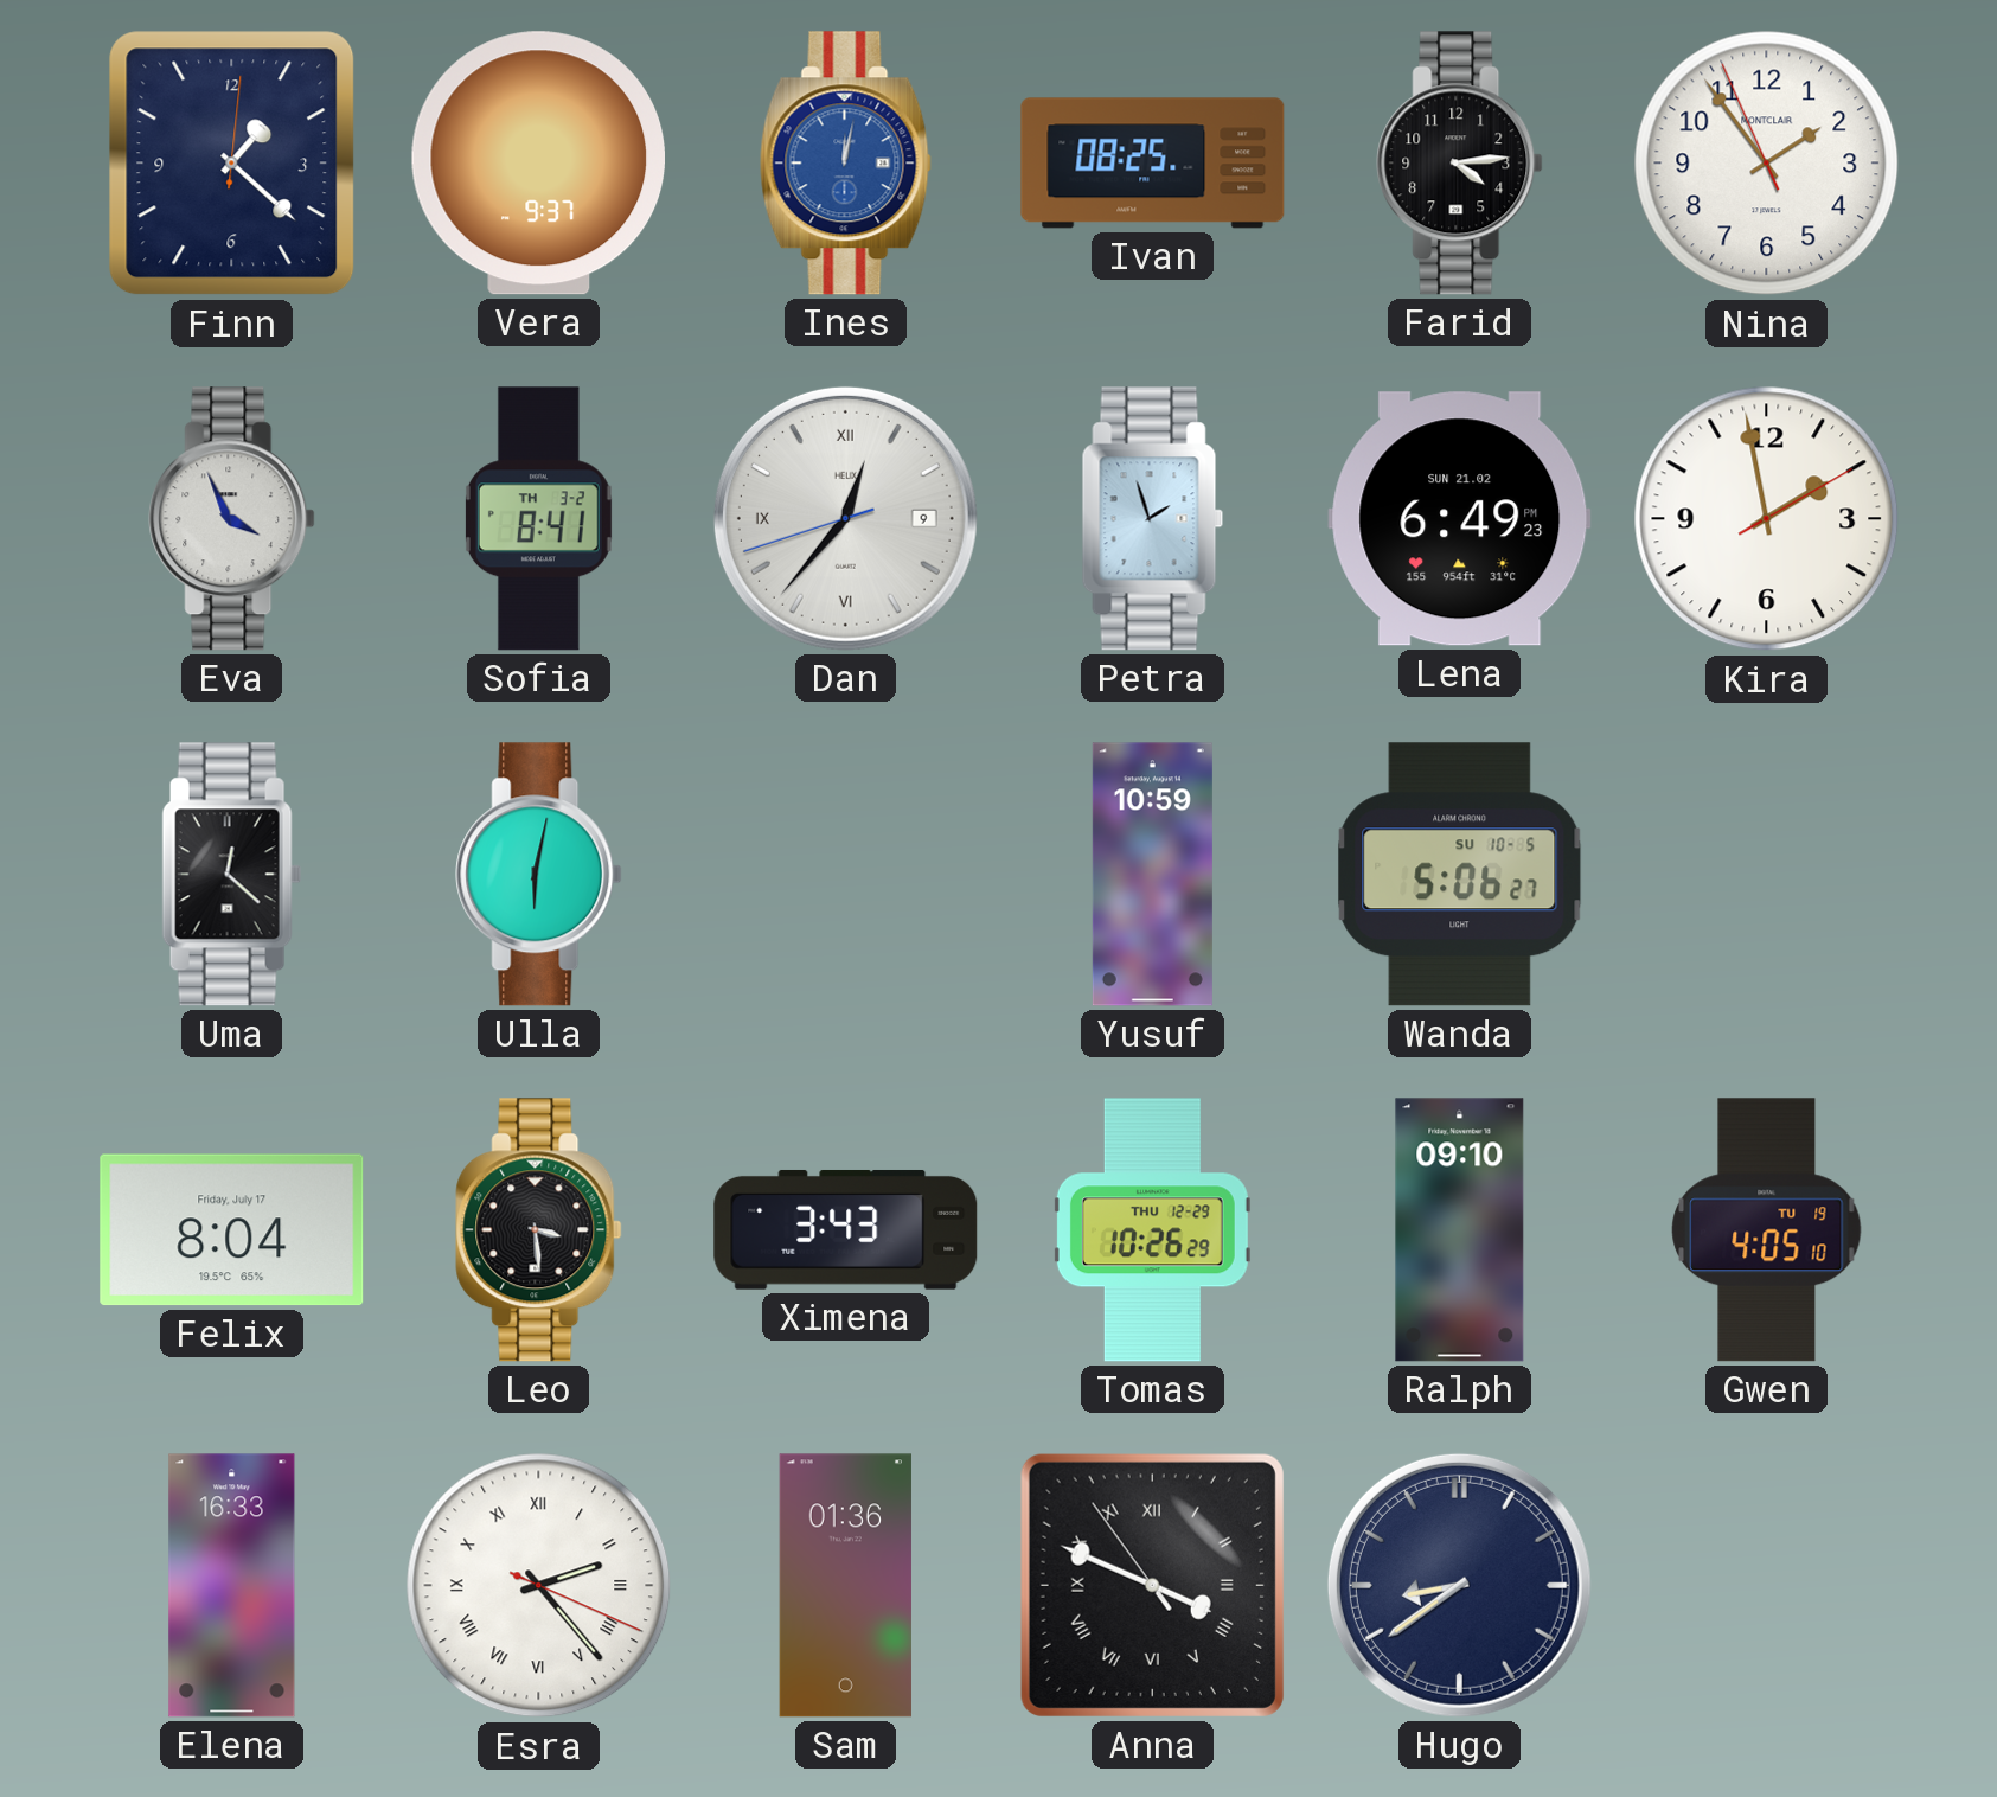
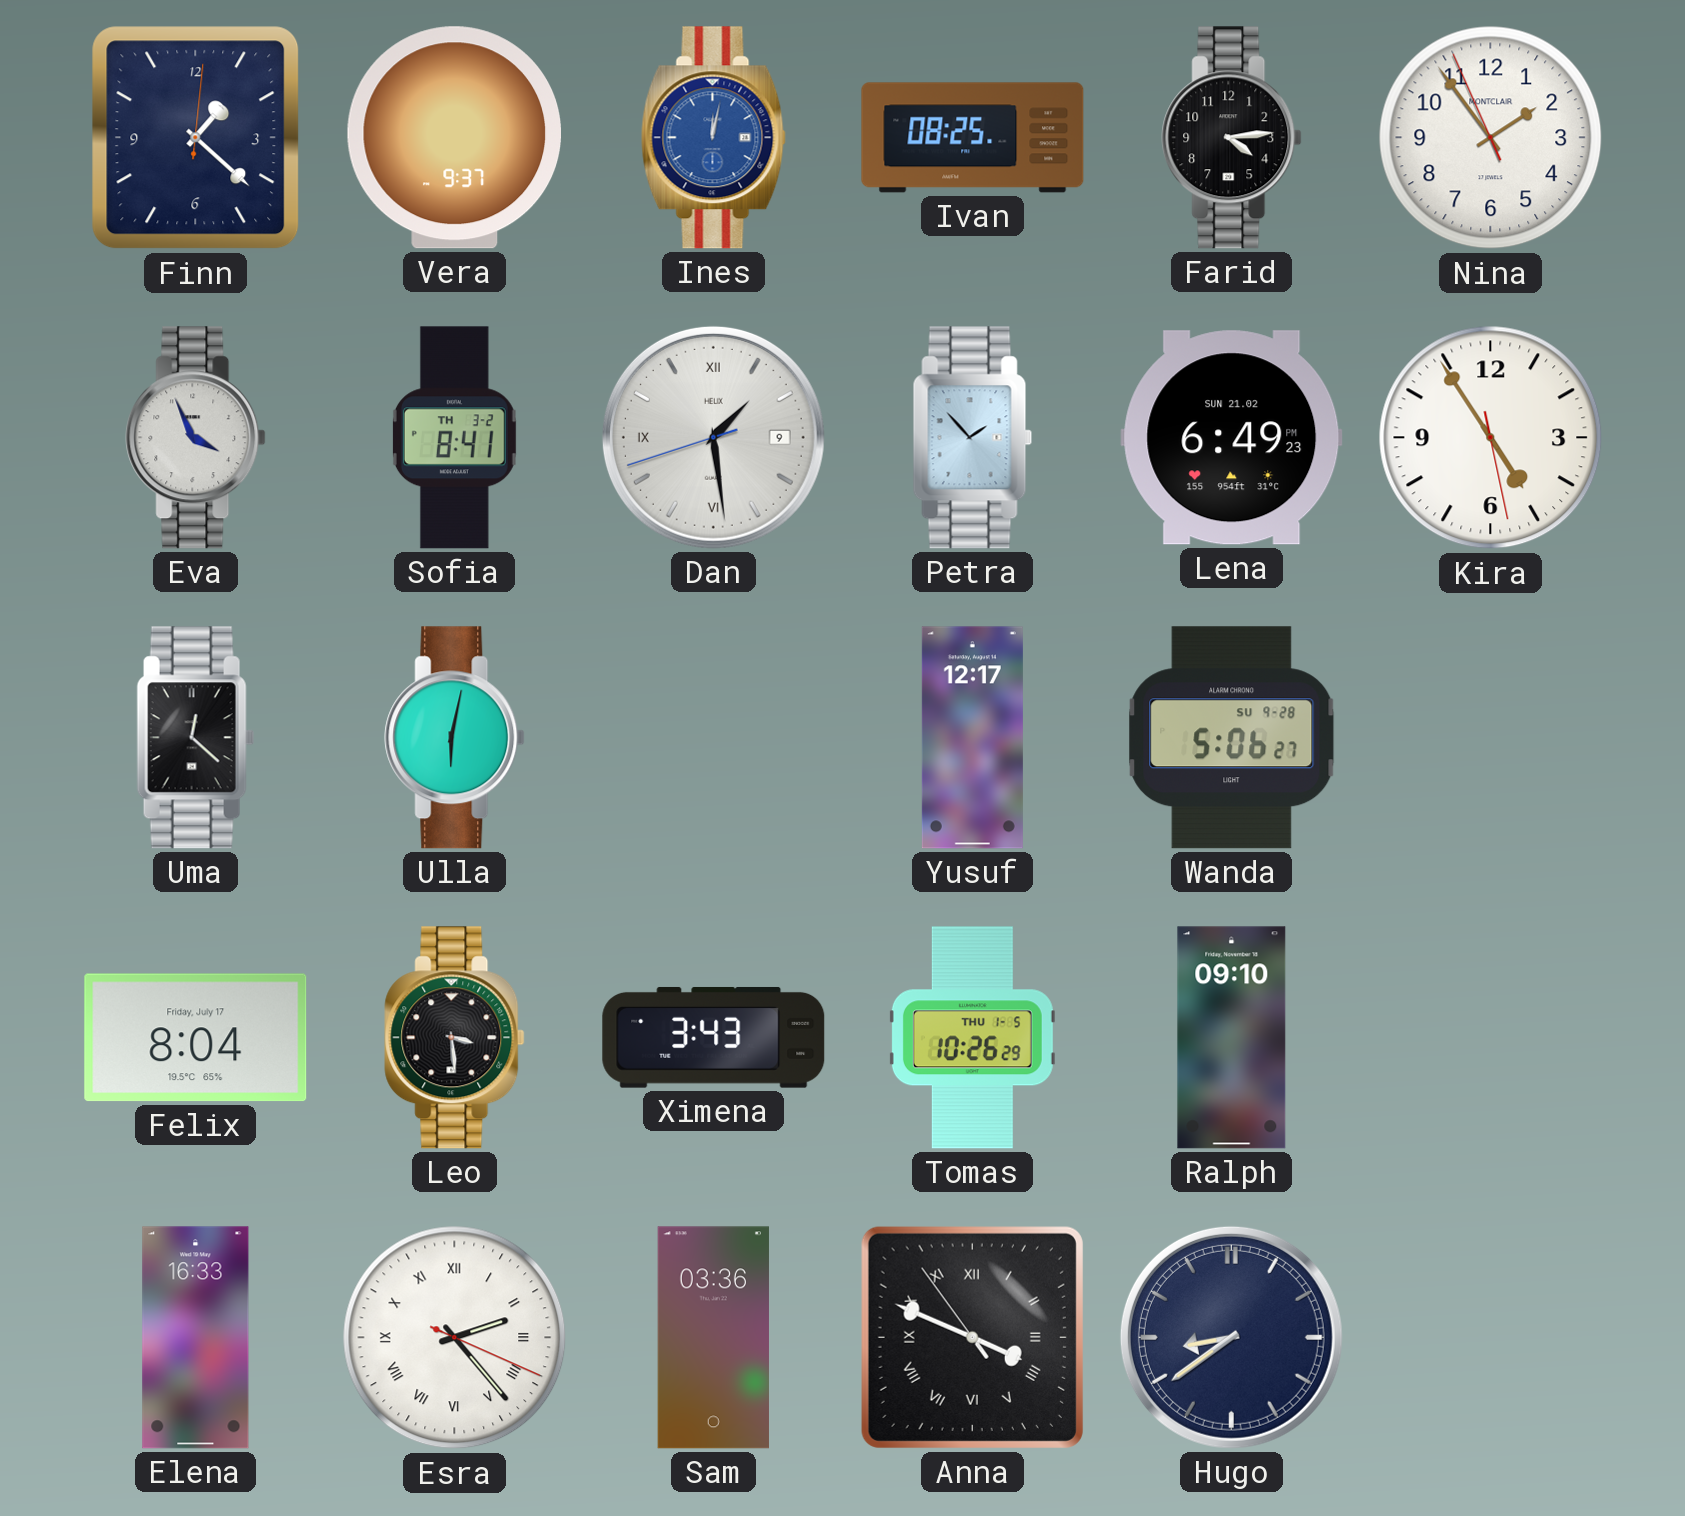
Dan: 12:36 -> 1:28 (713, 437)
Petra: 1:57 -> 1:53 (973, 438)
Kira: 1:58 -> 4:54 (1491, 438)
Yusuf: 10:59 -> 12:17 (972, 738)
Wanda date: SU 10-5 -> SU 9-28 (1232, 738)
Tomas date: THU 12-29 -> THU 1-5 (972, 1038)
Gwen: 4:05 -> none (1767, 1230)
Sam: 01:36 -> 03:36 (713, 1338)
